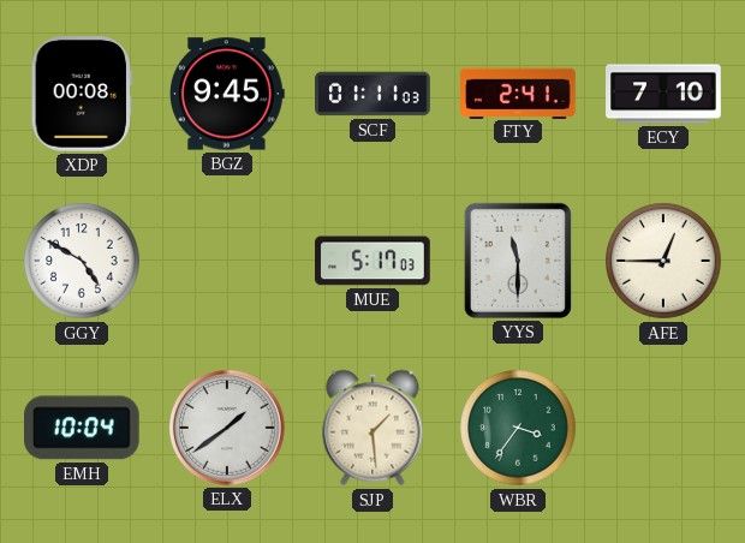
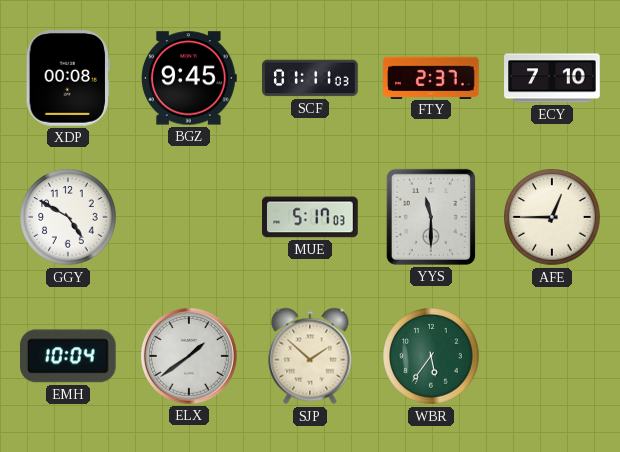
FTY: 2:41 -> 2:37 (431, 77)
SJP: 1:29 -> 1:52 (310, 356)
WBR: 3:36 -> 5:36 (431, 356)
